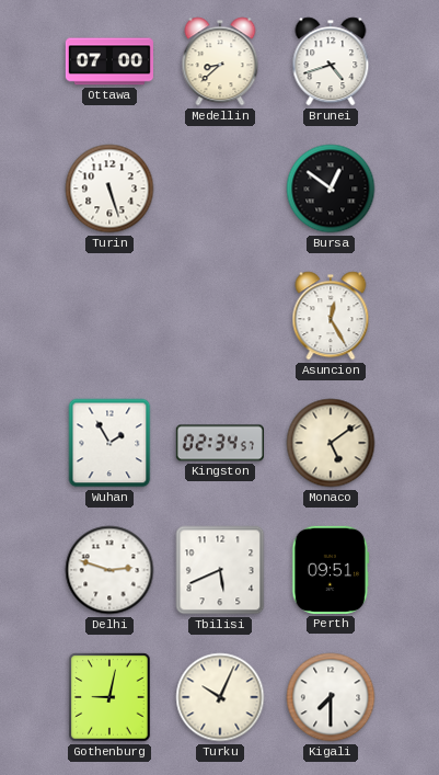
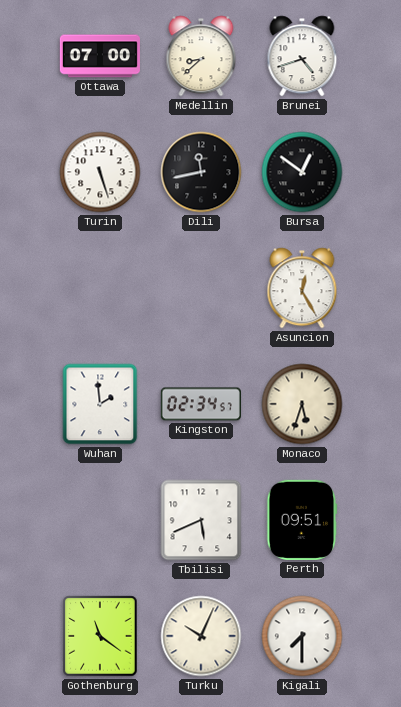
Dili: none -> 11:43 (201, 172)
Wuhan: 1:55 -> 1:59 (100, 404)
Monaco: 5:09 -> 5:33 (302, 404)
Delhi: 2:48 -> none (109, 570)
Gothenburg: 9:02 -> 11:21 (100, 636)
